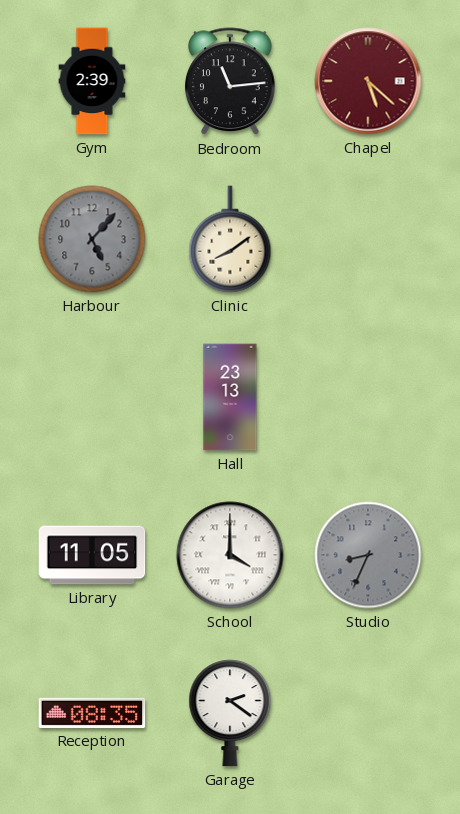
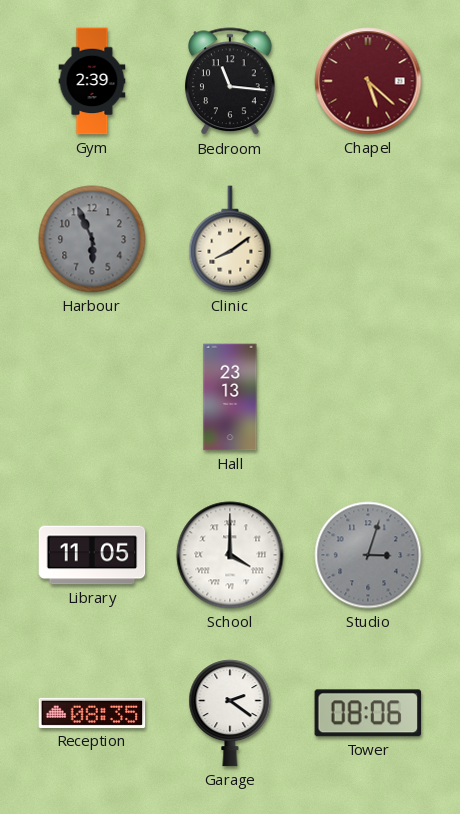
Bedroom: 11:14 -> 11:16 (231, 82)
Harbour: 5:07 -> 5:56 (92, 239)
Studio: 8:34 -> 3:03 (368, 555)
Tower: none -> 08:06 (368, 713)
